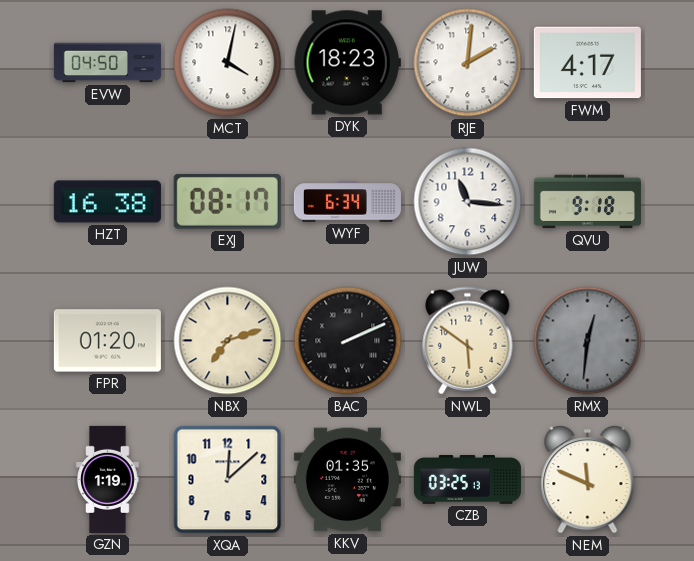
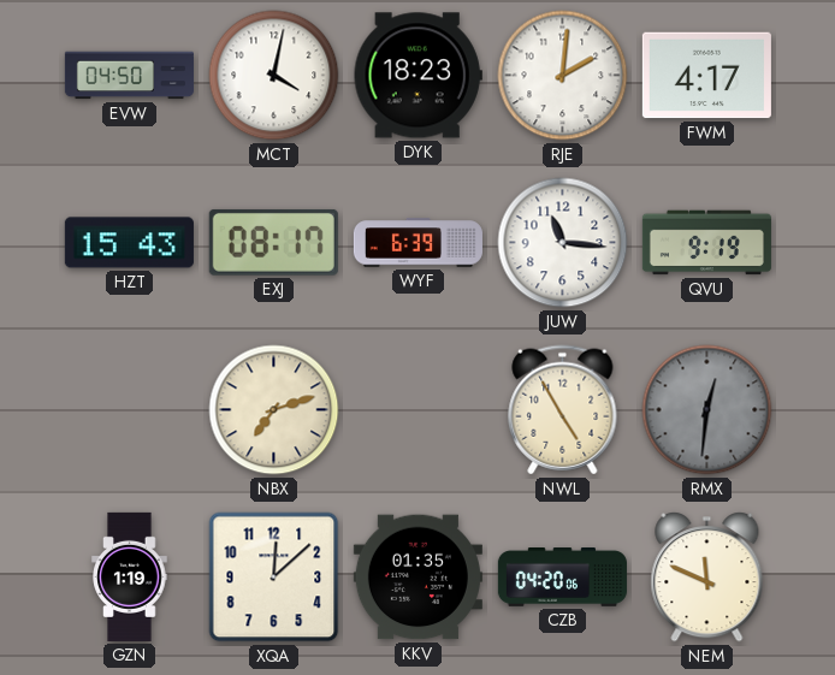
HZT: 16:38 -> 15:43 (129, 243)
WYF: 6:34 -> 6:39 (417, 243)
QVU: 9:18 -> 9:19 (706, 243)
FPR: 01:20 -> none (107, 341)
BAC: 2:11 -> none (348, 341)
NWL: 5:51 -> 4:55 (563, 410)
CZB: 03:25 -> 04:20 (562, 578)
